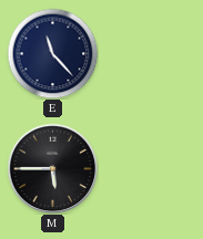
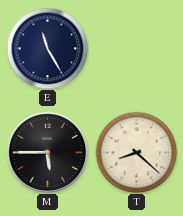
E: 11:23 -> 11:25 (47, 48)
T: none -> 8:22 (136, 152)
